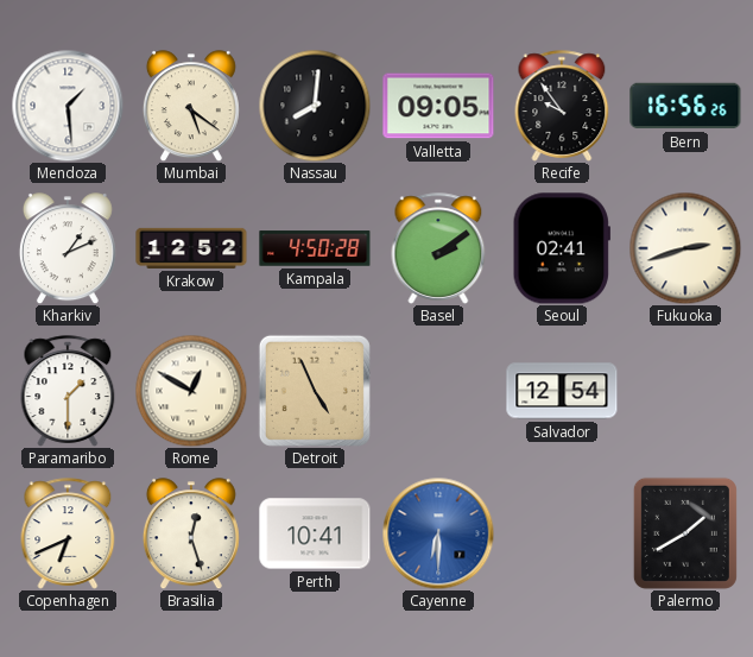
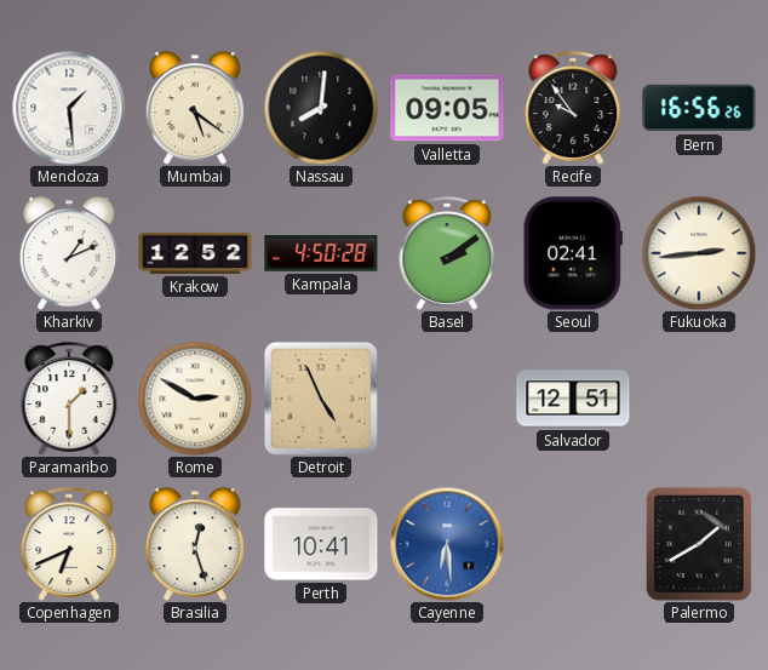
Fukuoka: 2:42 -> 2:44 (699, 253)
Rome: 12:50 -> 2:50 (195, 399)
Salvador: 12:54 -> 12:51 (573, 399)
Cayenne: 6:30 -> 6:29 (447, 544)
